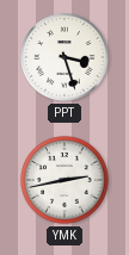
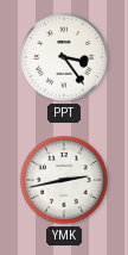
PPT: 3:27 -> 3:24 (64, 57)
